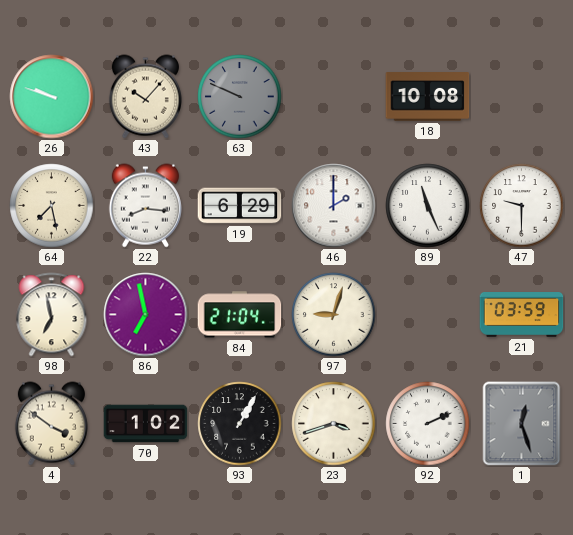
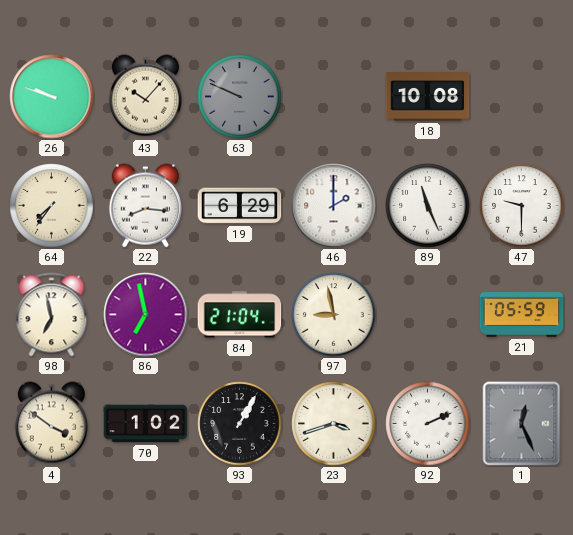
64: 7:28 -> 7:36 (52, 206)
97: 9:03 -> 8:58 (334, 315)
21: 03:59 -> 05:59 (522, 315)
1: 12:27 -> 12:26 (522, 424)
